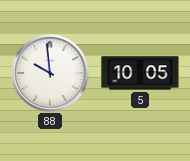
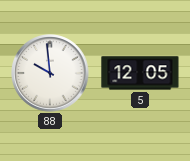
5: 10:05 -> 12:05 (140, 73)
